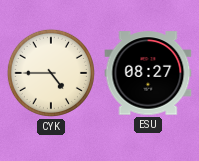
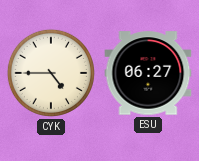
ESU: 08:27 -> 06:27 (148, 73)
